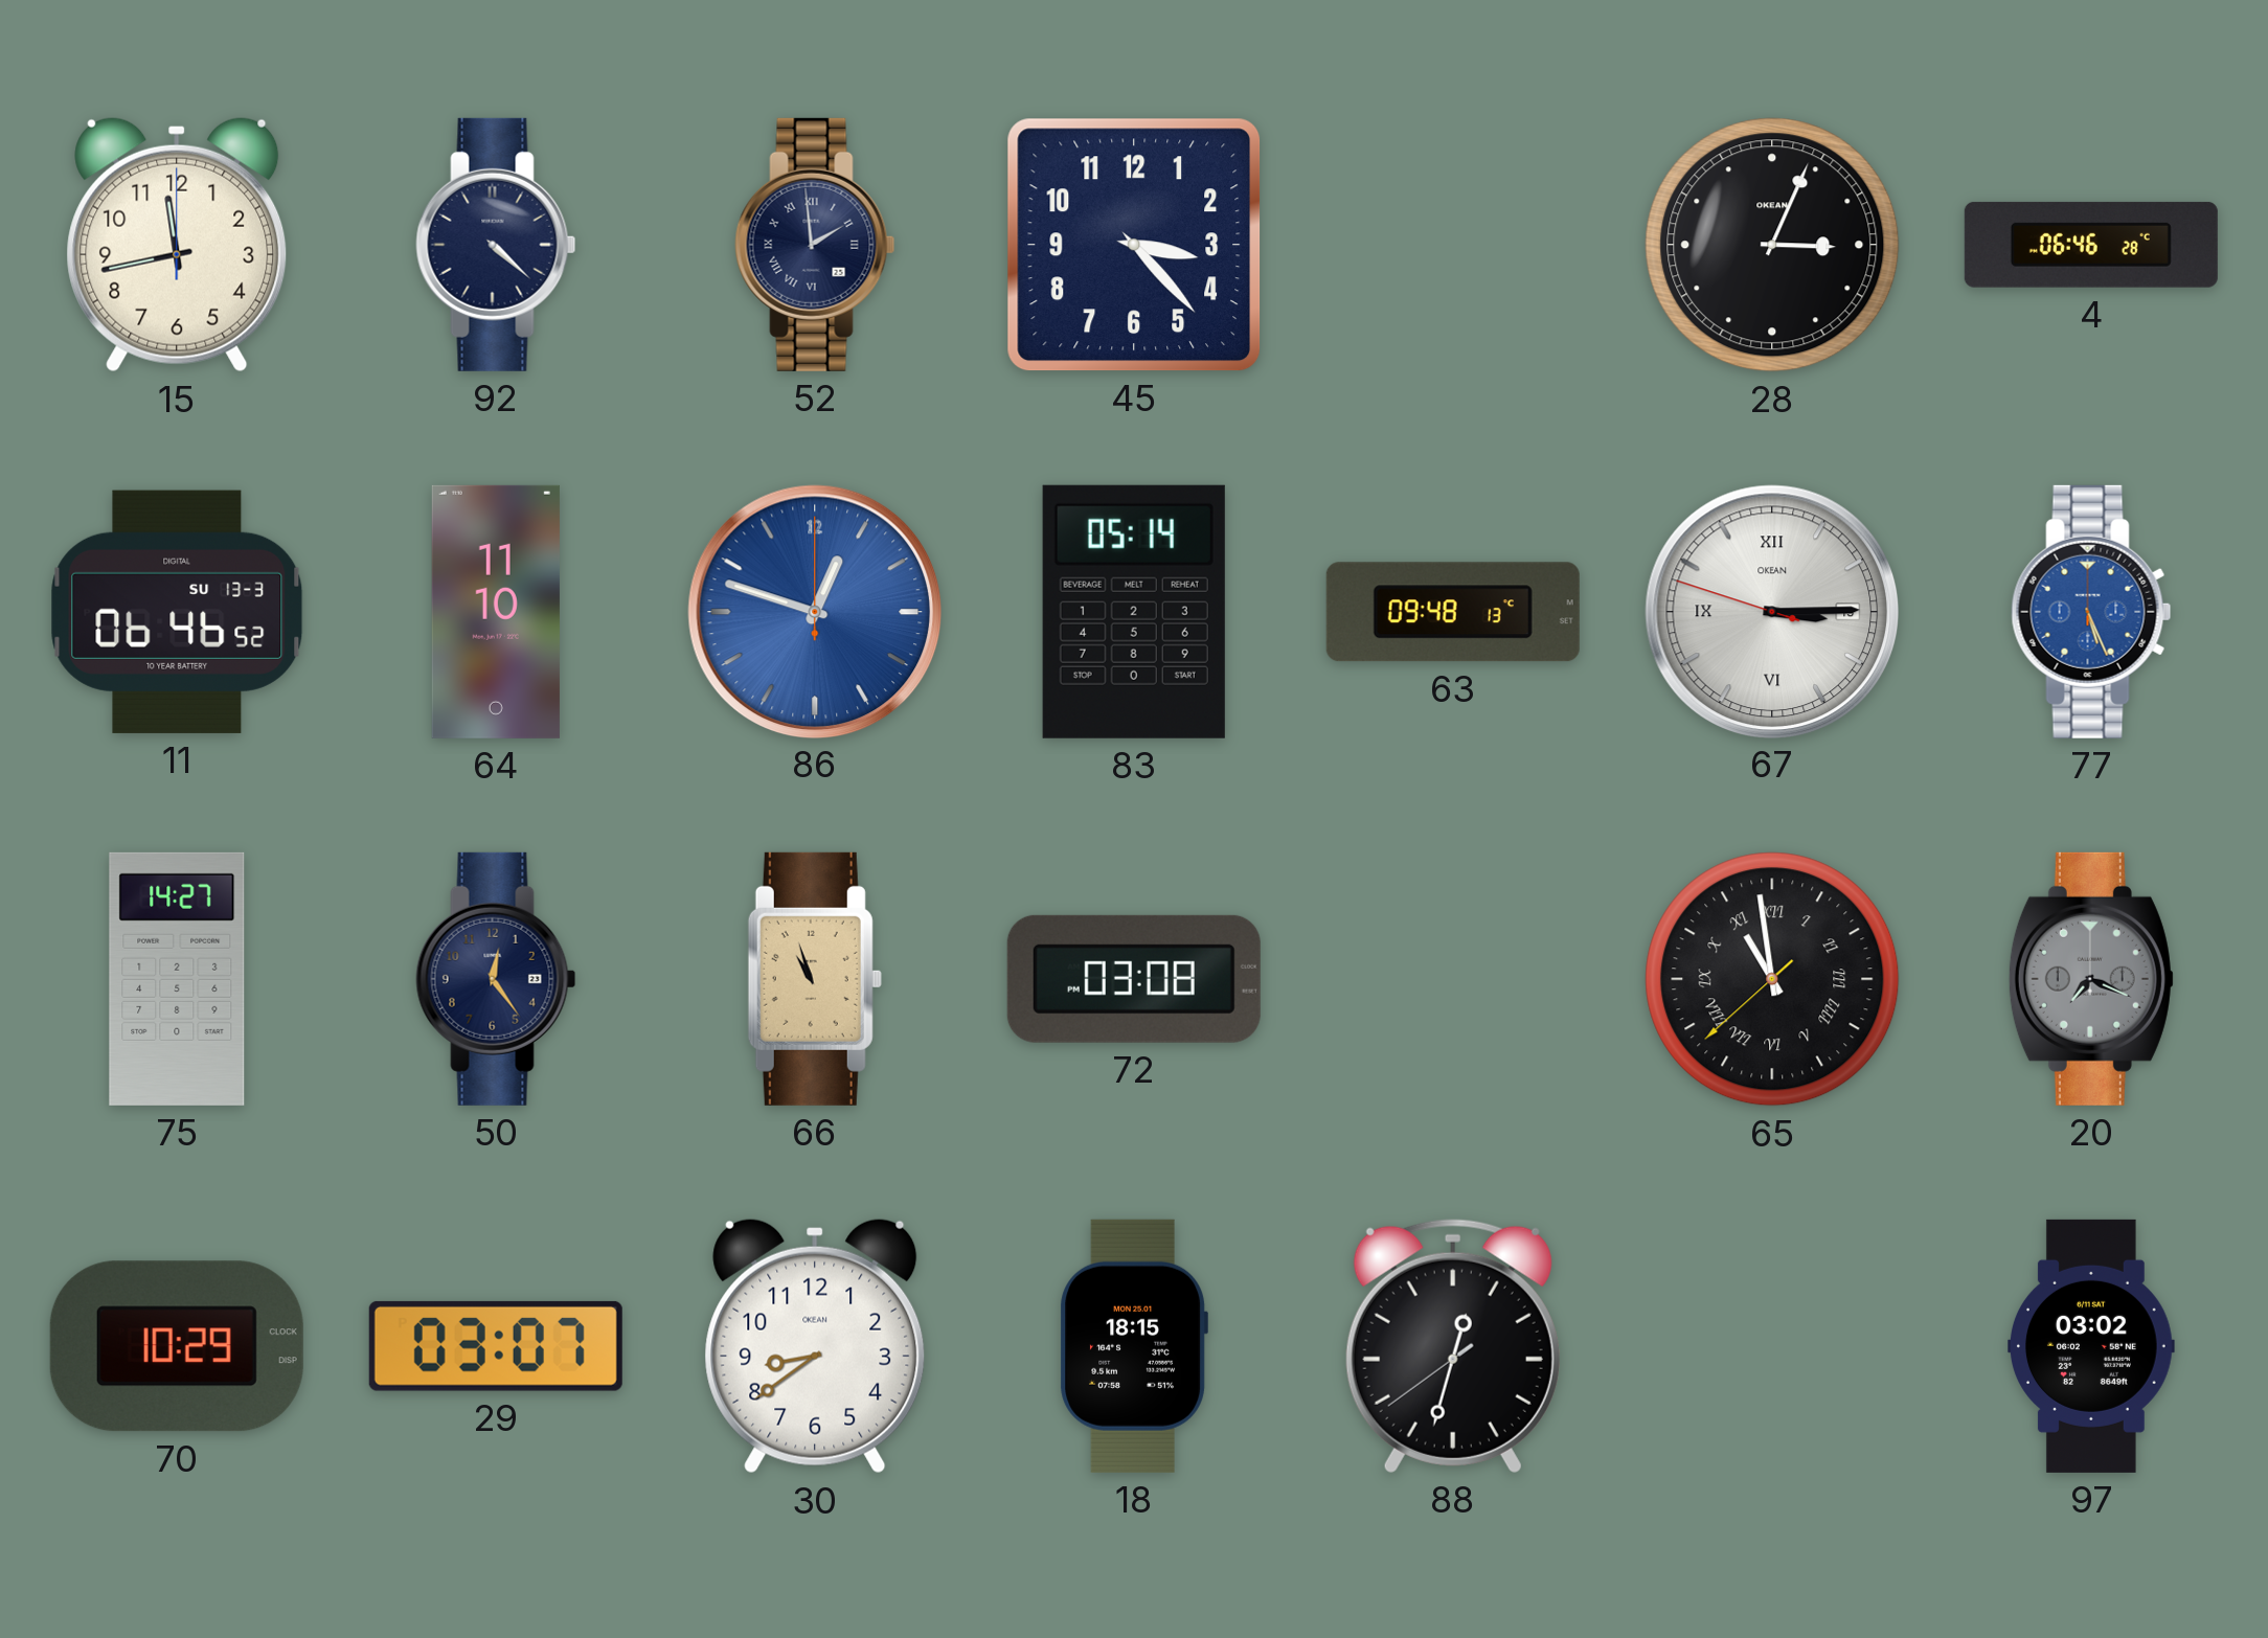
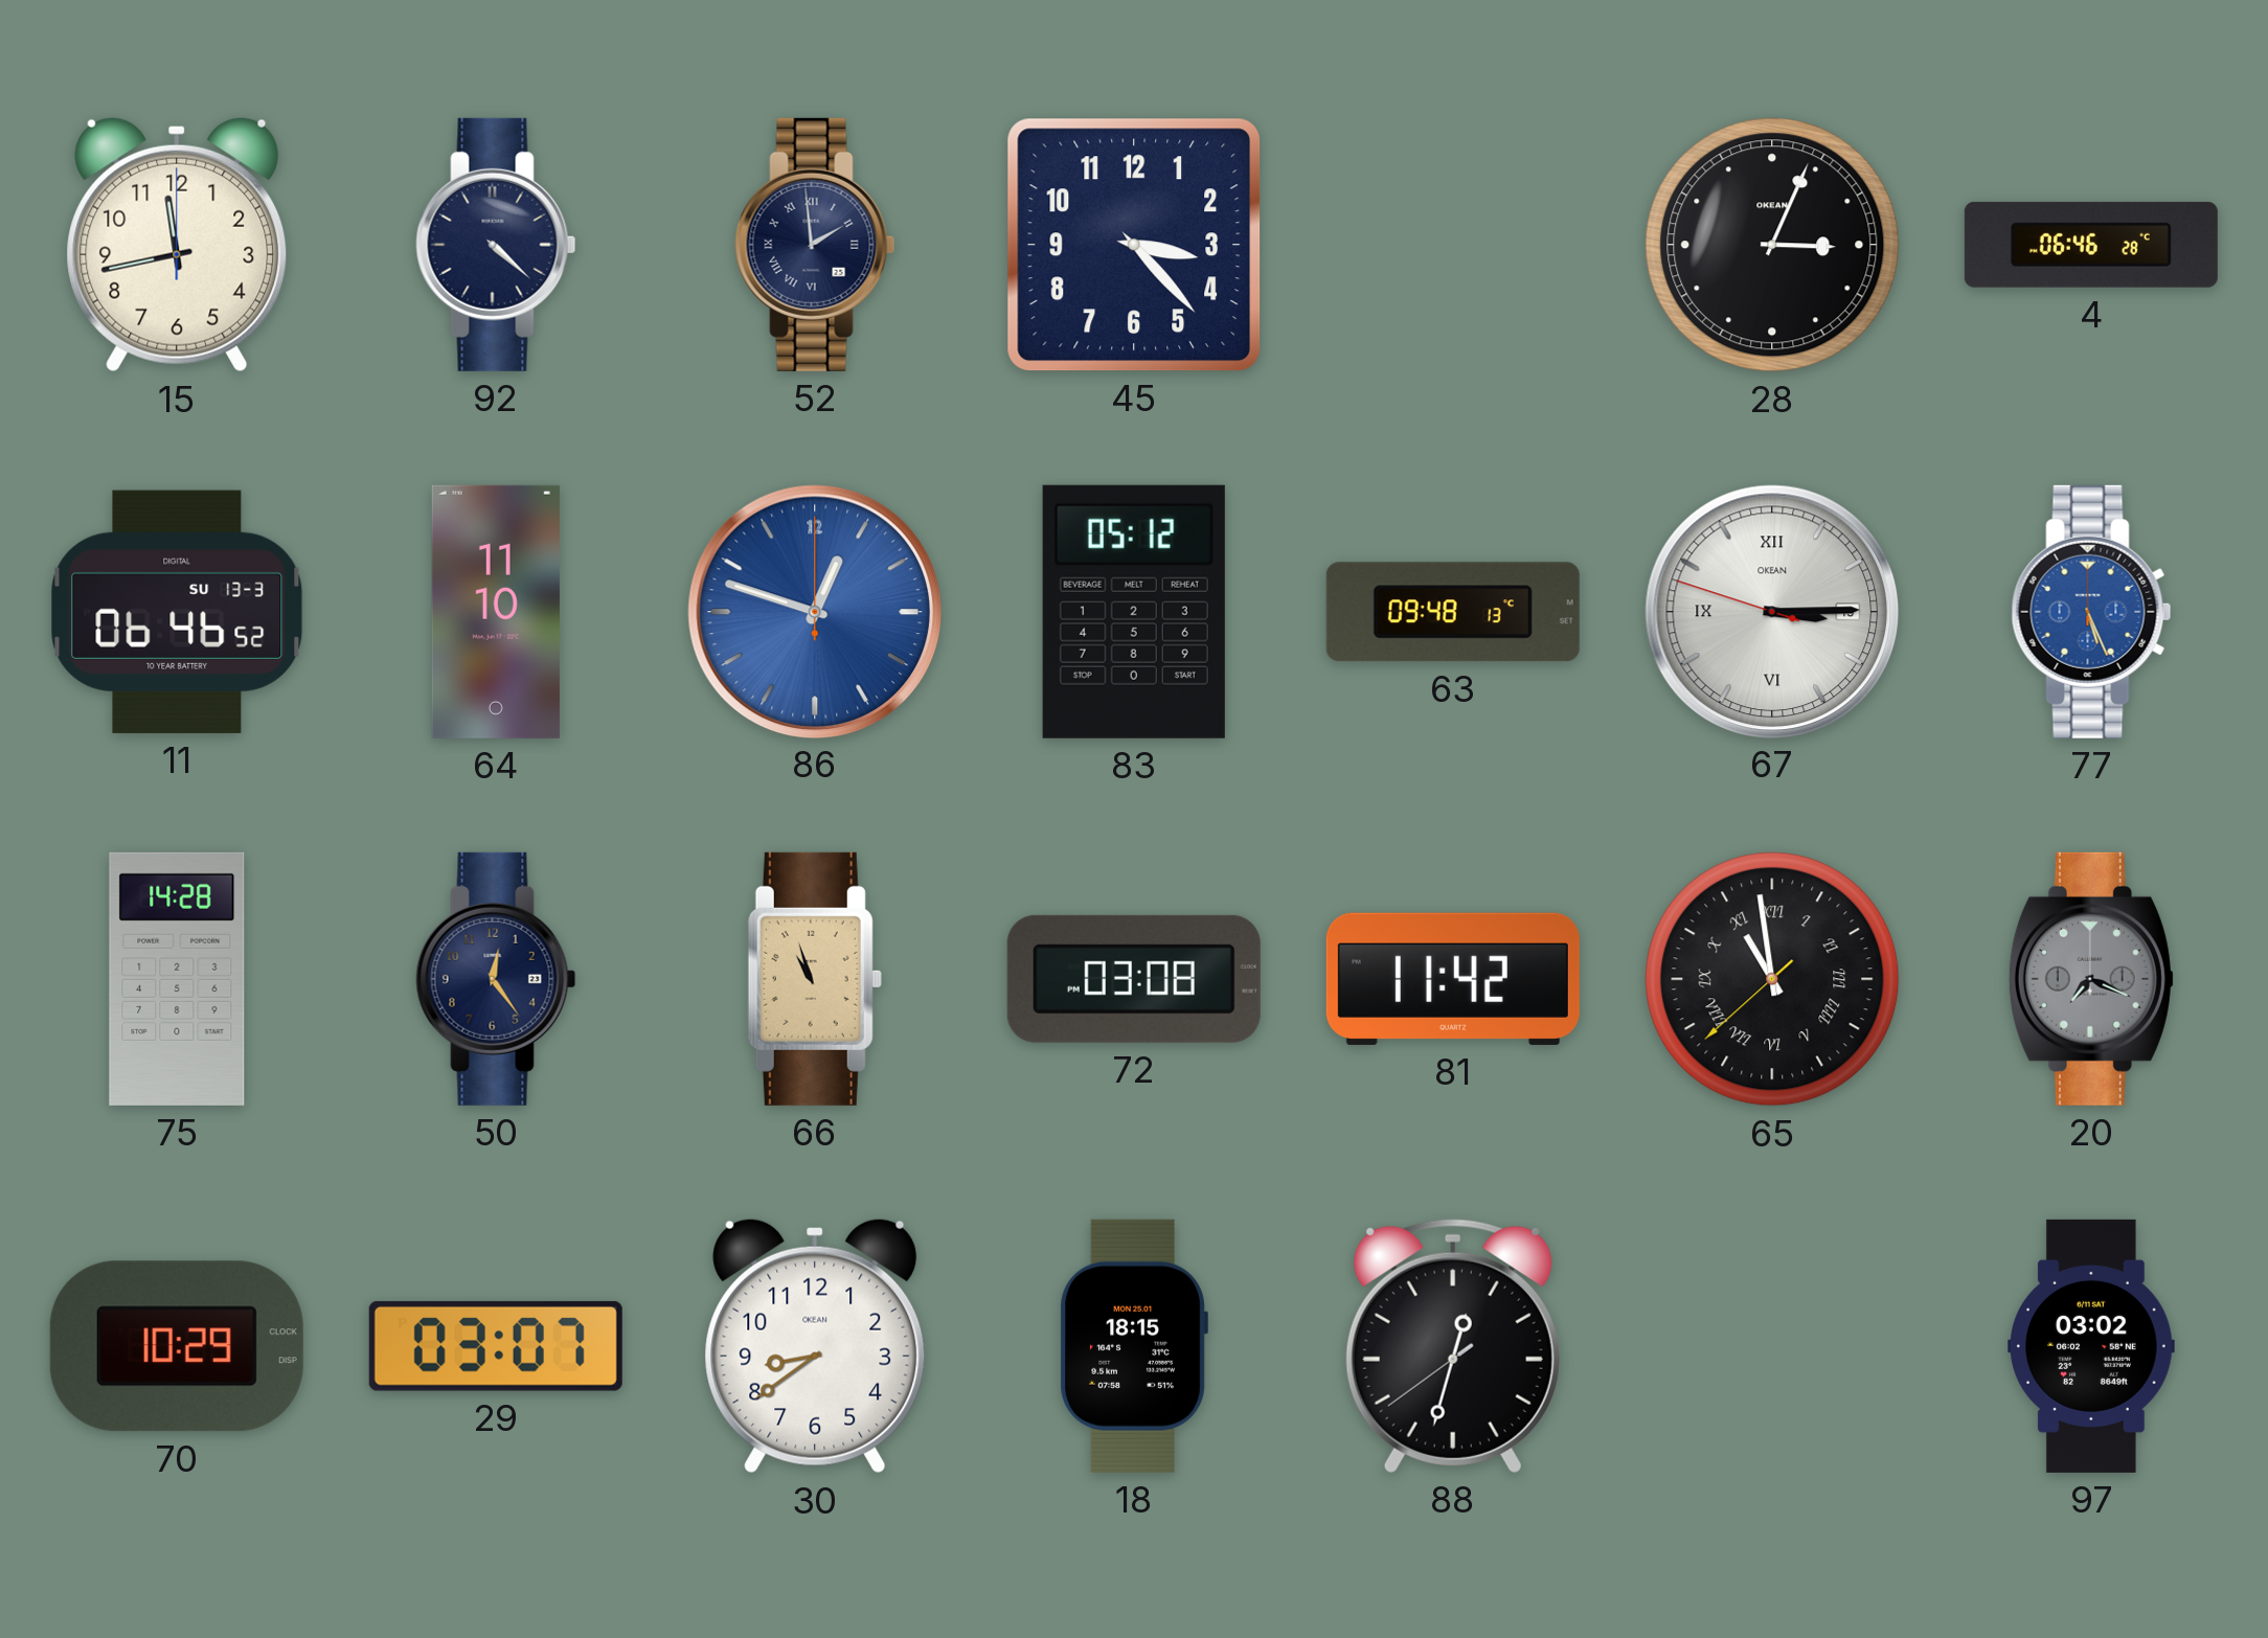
83: 05:14 -> 05:12 (1134, 612)
75: 14:27 -> 14:28 (177, 979)
81: none -> 11:42 (1453, 979)
